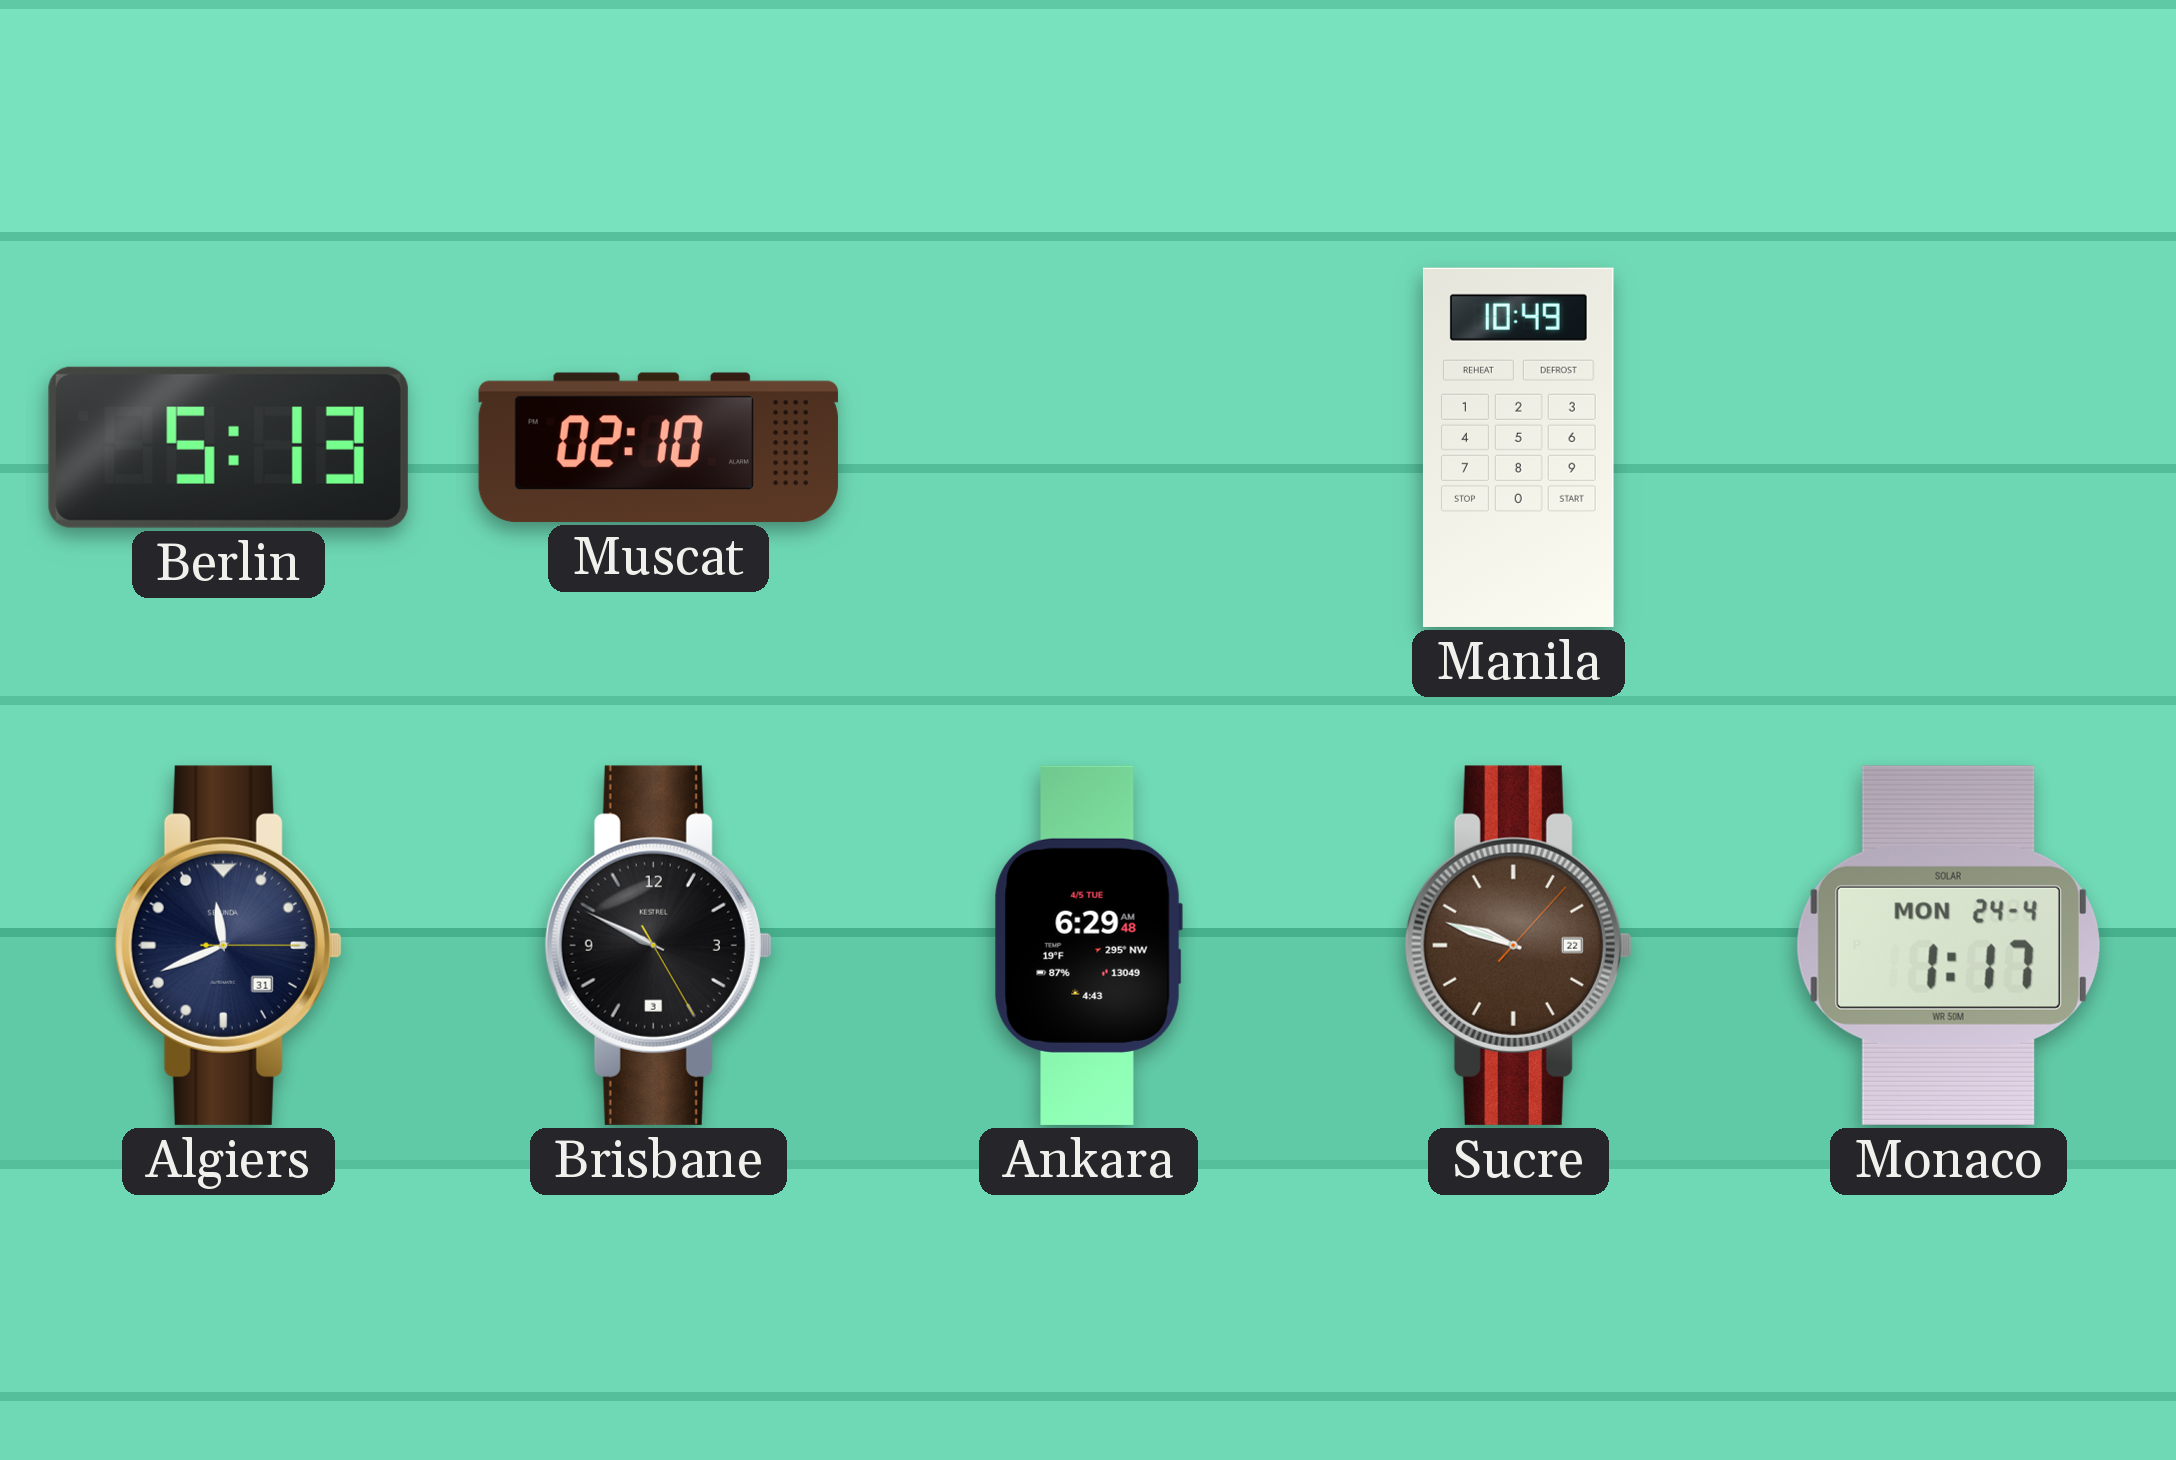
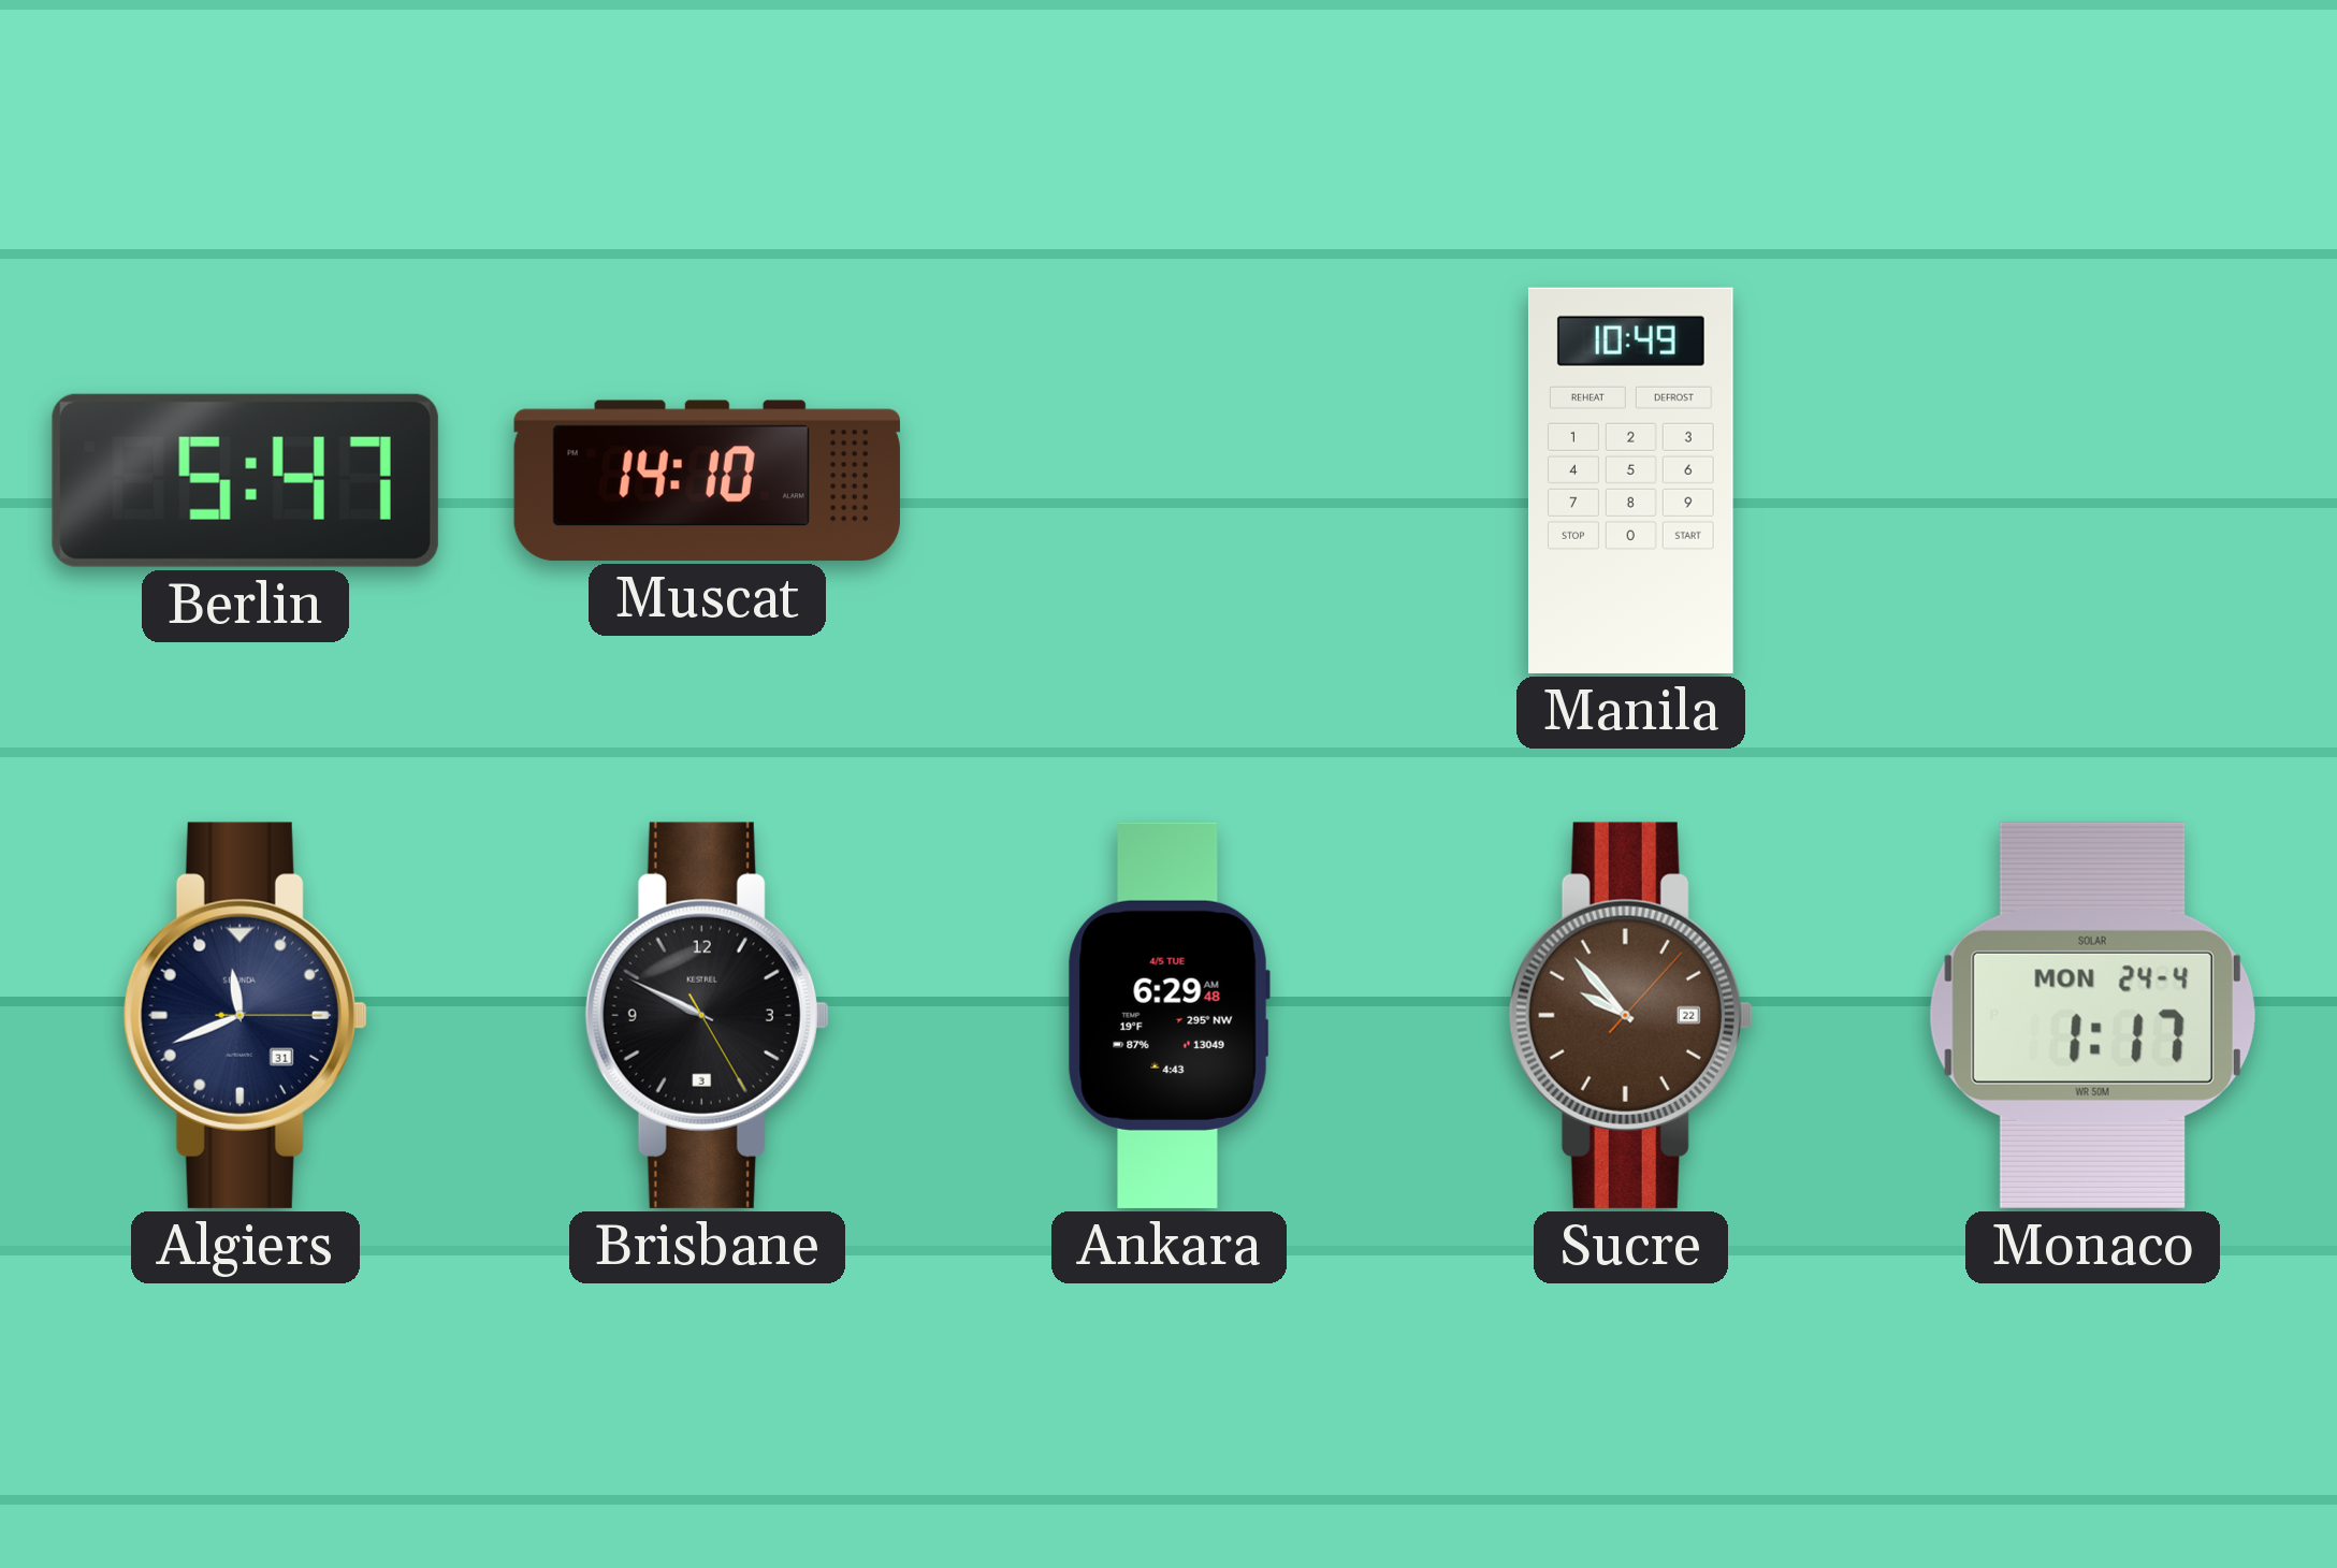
Berlin: 5:13 -> 5:47 (245, 480)
Muscat: 02:10 -> 14:10 (707, 480)
Sucre: 9:48 -> 9:53 (1630, 1015)
